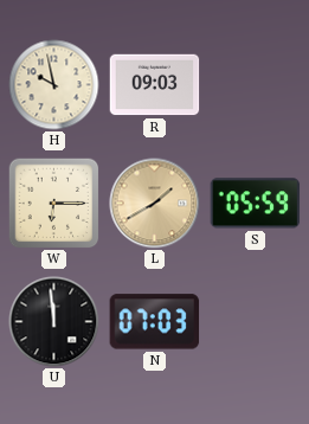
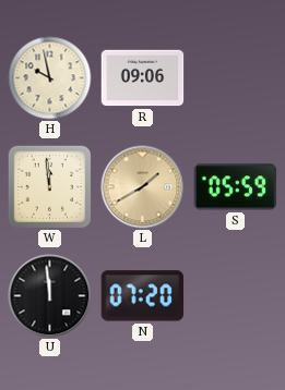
R: 09:03 -> 09:06 (143, 78)
W: 6:15 -> 11:59 (49, 186)
N: 07:03 -> 07:20 (143, 296)
